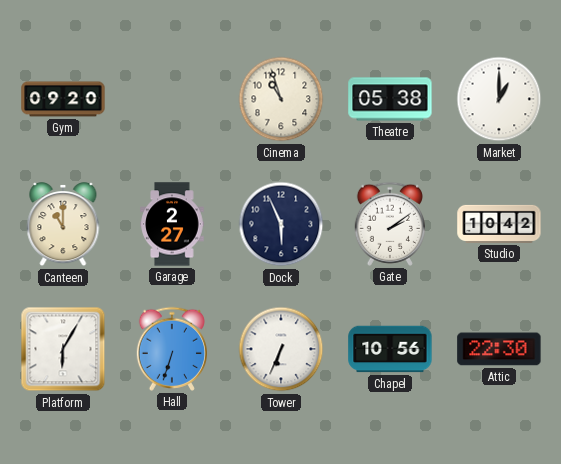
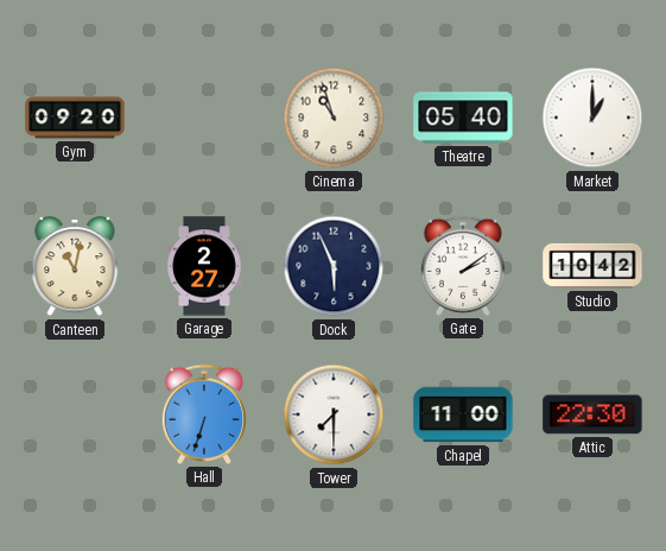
Theatre: 05:38 -> 05:40 (463, 118)
Canteen: 11:00 -> 11:02 (75, 267)
Platform: 6:05 -> none (63, 349)
Tower: 6:34 -> 7:30 (334, 414)
Chapel: 10:56 -> 11:00 (463, 414)
